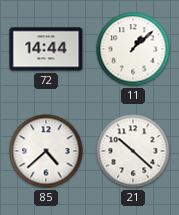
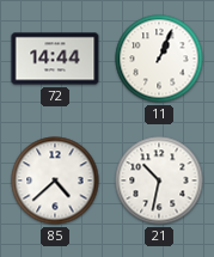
11: 1:08 -> 1:04 (159, 59)
21: 10:22 -> 10:32 (159, 180)
